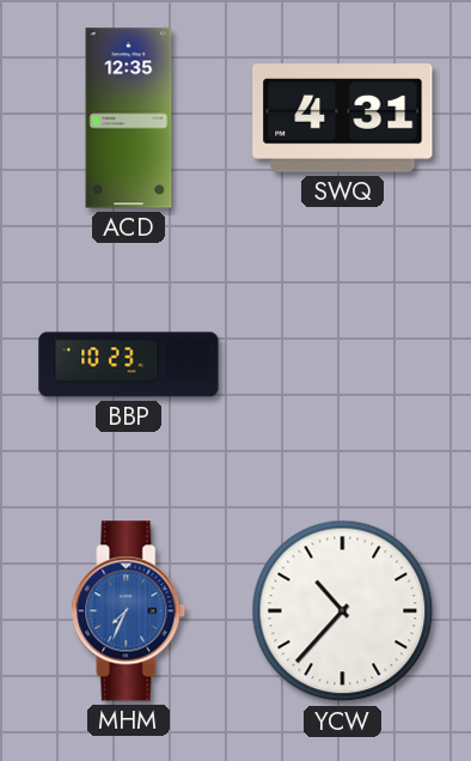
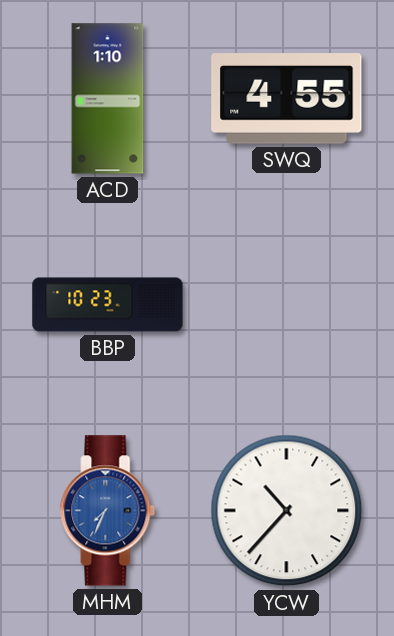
ACD: 12:35 -> 1:10 (108, 99)
SWQ: 4:31 -> 4:55 (287, 99)
